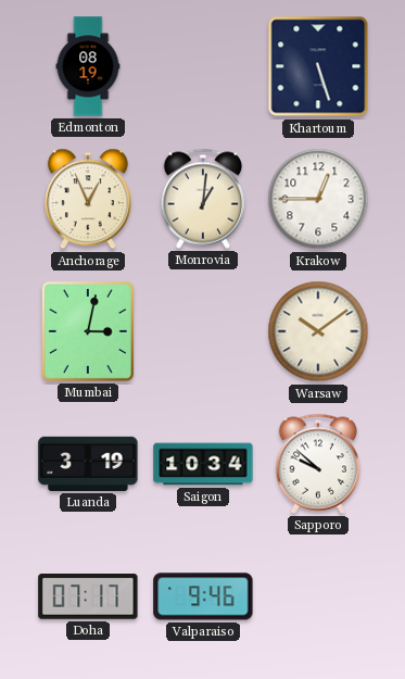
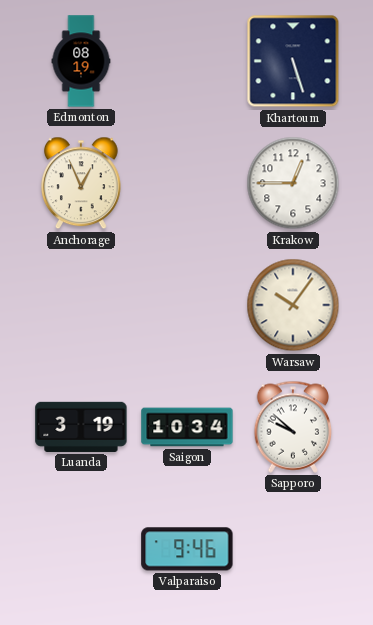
Monrovia: 1:01 -> none (203, 199)
Mumbai: 3:02 -> none (88, 331)
Warsaw: 10:09 -> 10:06 (293, 305)
Doha: 07:17 -> none (88, 598)
